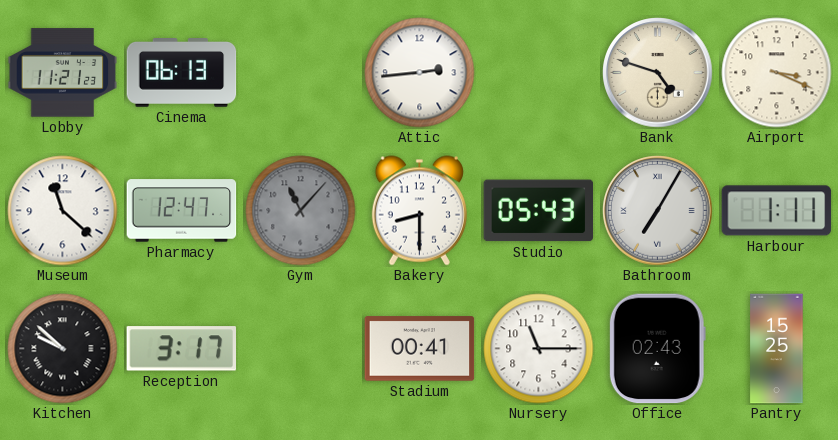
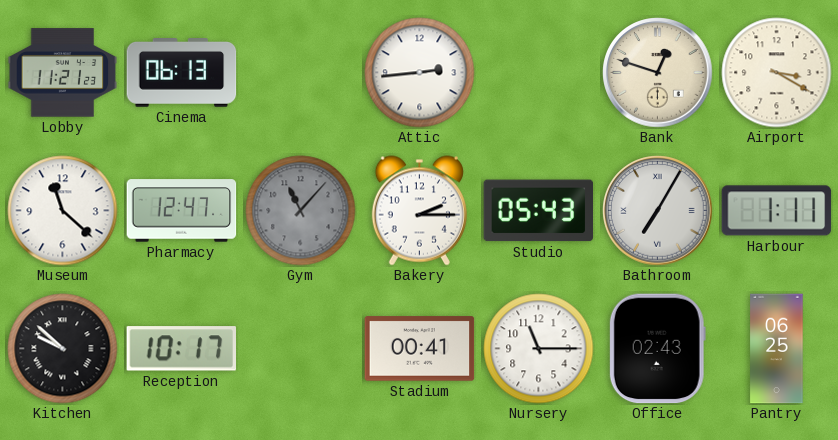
Bank: 4:48 -> 12:48 (658, 73)
Airport: 3:19 -> 3:20 (777, 73)
Bakery: 8:30 -> 2:15 (419, 211)
Reception: 3:17 -> 10:17 (182, 349)
Pantry: 15:25 -> 06:25 (777, 349)
